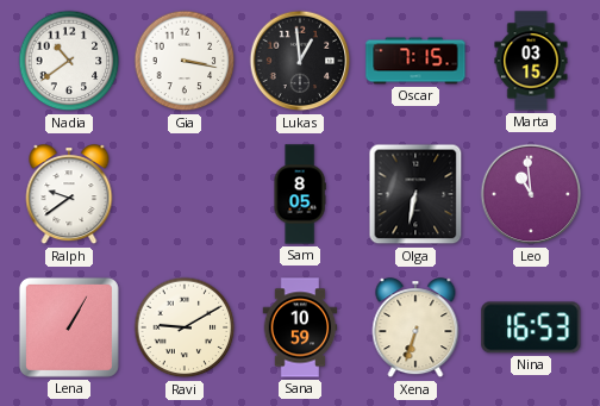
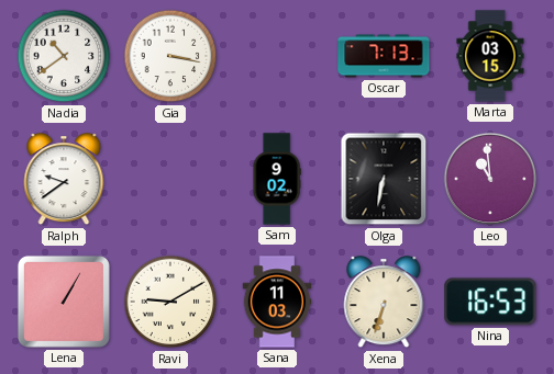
Lukas: 12:59 -> none (300, 61)
Oscar: 7:15 -> 7:13 (384, 56)
Sam: 8:05 -> 9:02 (277, 179)
Sana: 10:59 -> 11:03 (277, 302)
